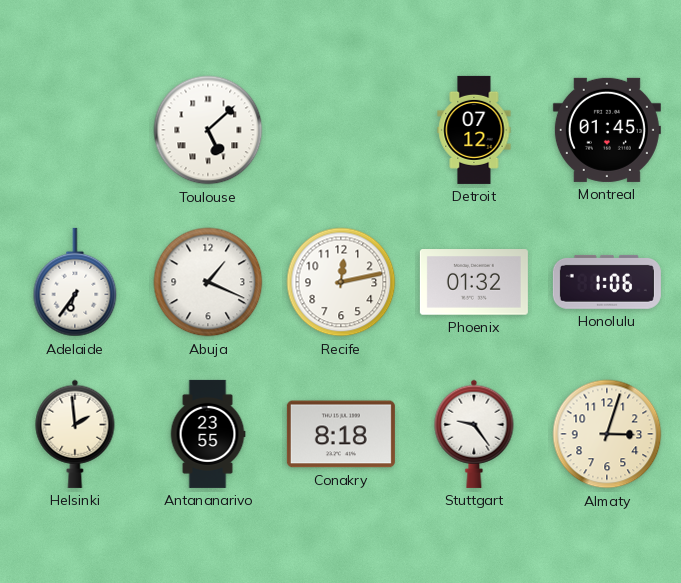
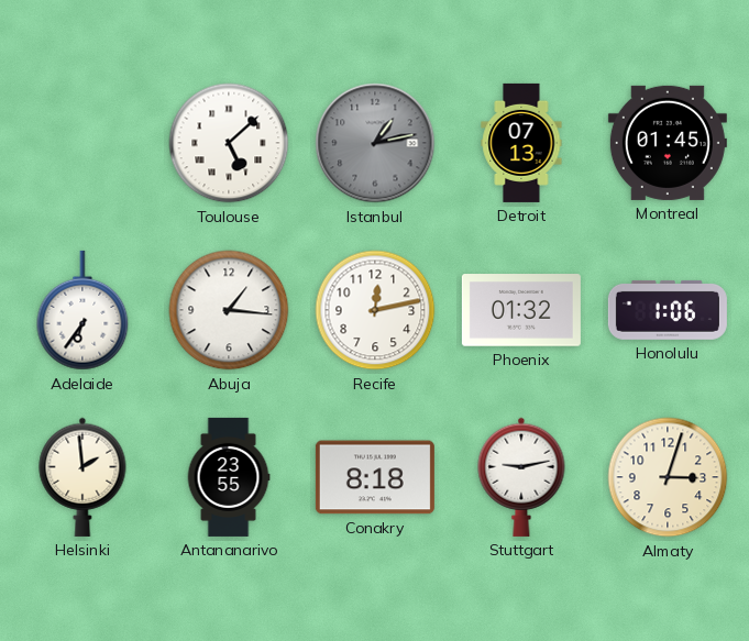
Istanbul: none -> 1:13 (375, 143)
Detroit: 07:12 -> 07:13 (521, 143)
Abuja: 1:19 -> 1:16 (229, 310)
Stuttgart: 9:24 -> 9:13 (521, 477)
